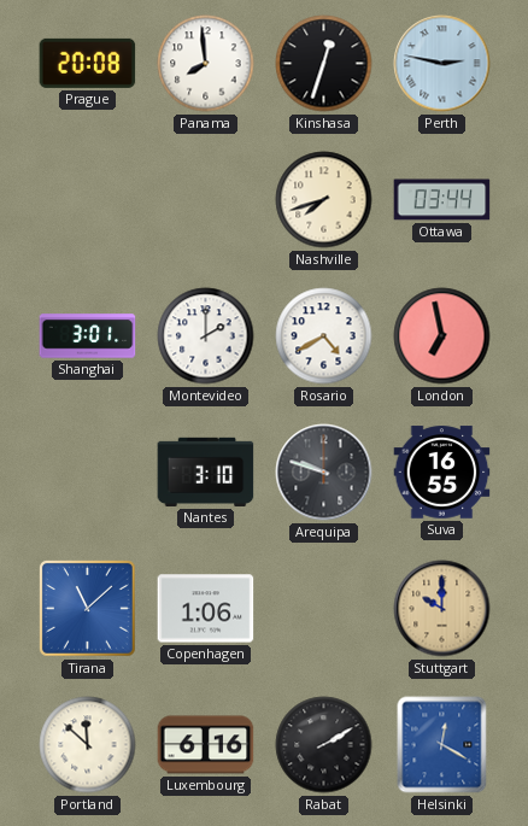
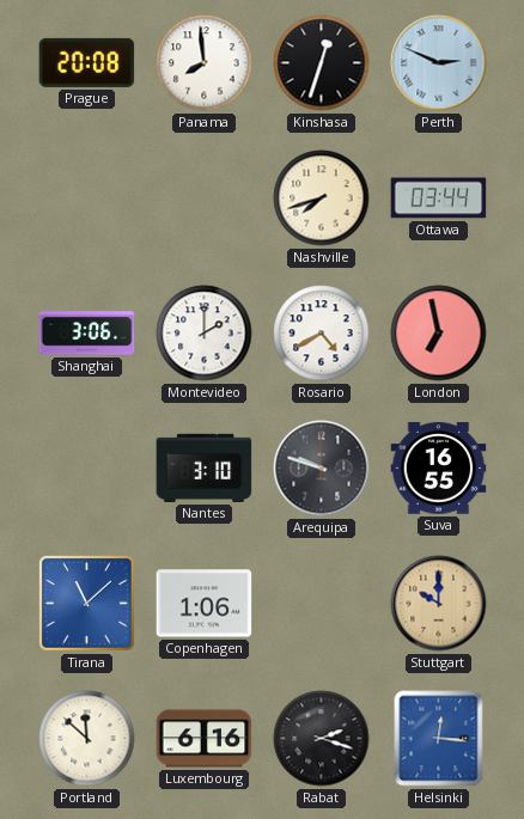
Perth: 2:47 -> 2:49 (439, 63)
Shanghai: 3:01 -> 3:06 (87, 334)
Rabat: 2:10 -> 2:18 (322, 739)
Helsinki: 12:20 -> 12:16 (439, 739)
